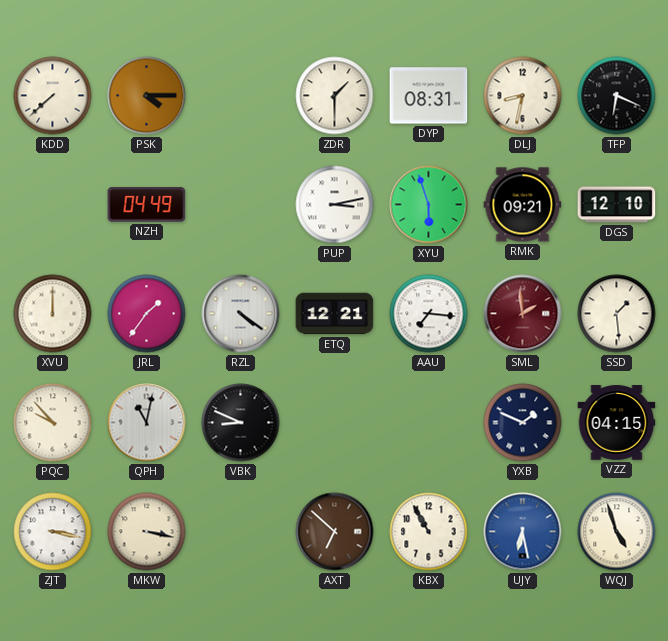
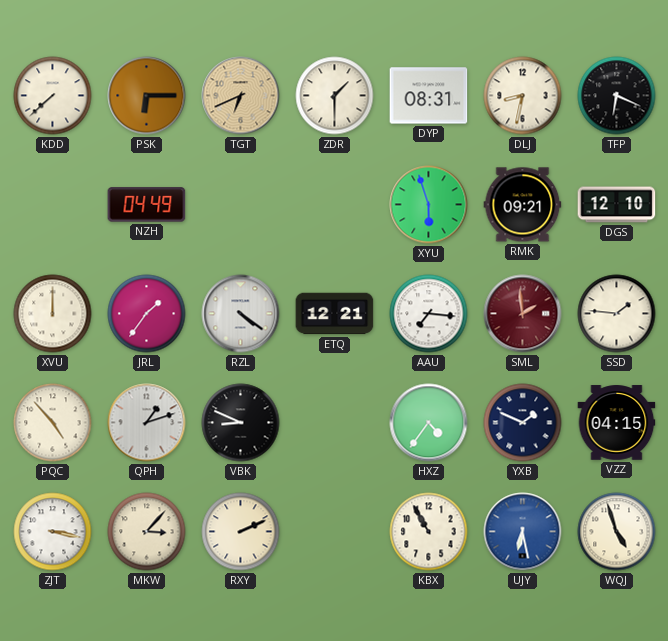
PSK: 4:15 -> 6:15 (147, 96)
TGT: none -> 6:41 (241, 96)
PUP: 3:13 -> none (335, 205)
SSD: 1:29 -> 1:46 (617, 314)
PQC: 9:53 -> 4:53 (53, 423)
QPH: 11:02 -> 1:12 (147, 423)
HXZ: none -> 4:36 (429, 423)
MKW: 3:17 -> 3:07 (147, 532)
RXY: none -> 2:11 (241, 532)
AXT: 6:52 -> none (335, 532)
